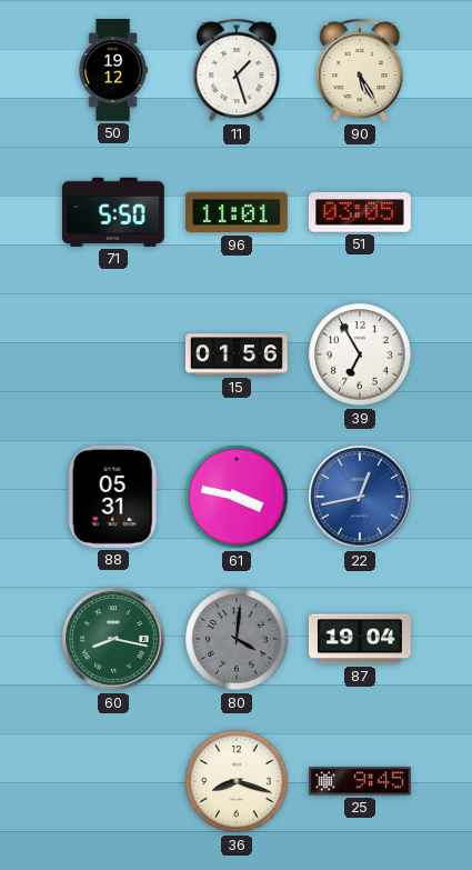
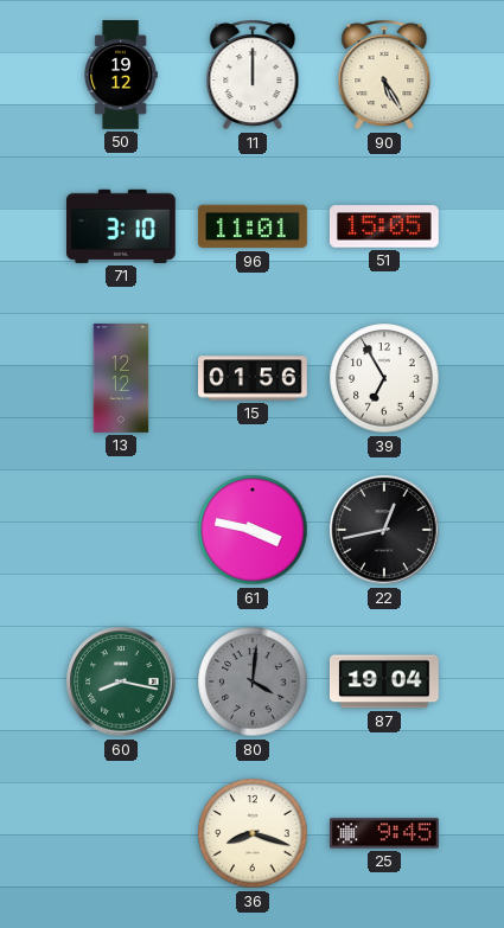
11: 1:27 -> 12:00 (253, 75)
71: 5:50 -> 3:10 (121, 226)
51: 03:05 -> 15:05 (384, 226)
13: none -> 12:12 (121, 378)
88: 05:31 -> none (113, 497)
22 dial: blue -> black (384, 530)
